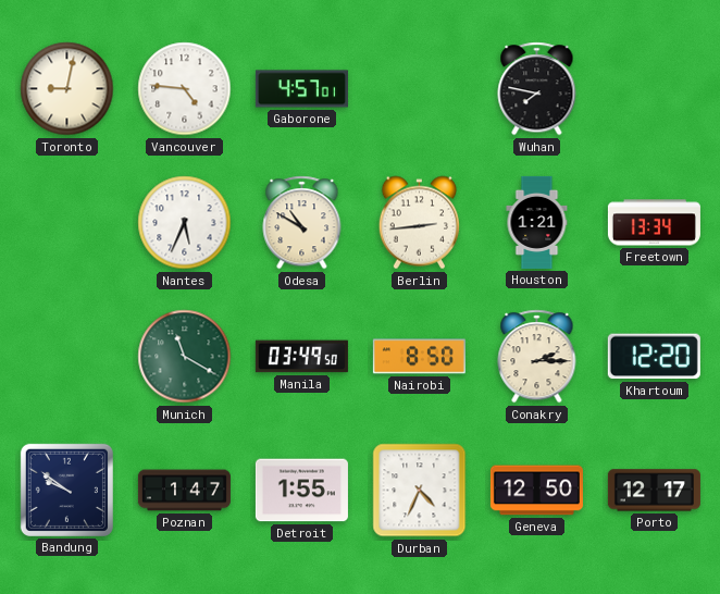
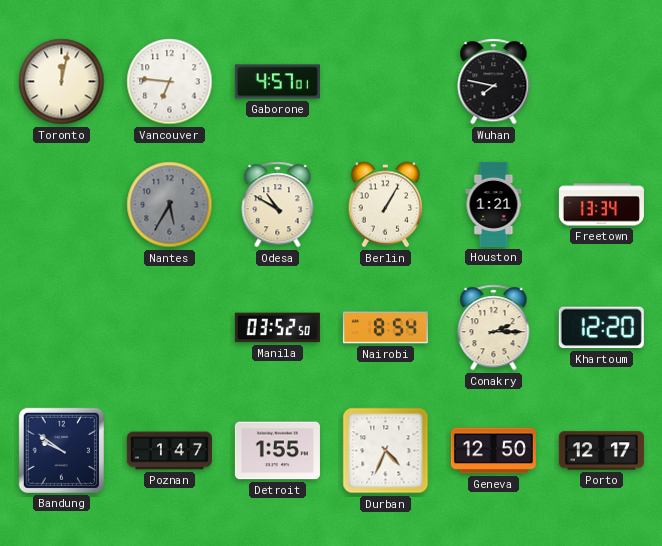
Toronto: 9:02 -> 12:02 (62, 82)
Vancouver: 4:46 -> 6:46 (170, 82)
Nantes: 5:34 -> 5:35 (170, 205)
Nantes dial: white -> grey (170, 205)
Berlin: 2:44 -> 1:05 (385, 205)
Munich: 11:20 -> none (185, 357)
Manila: 03:49 -> 03:52 (277, 328)
Nairobi: 8:50 -> 8:54 (385, 328)
